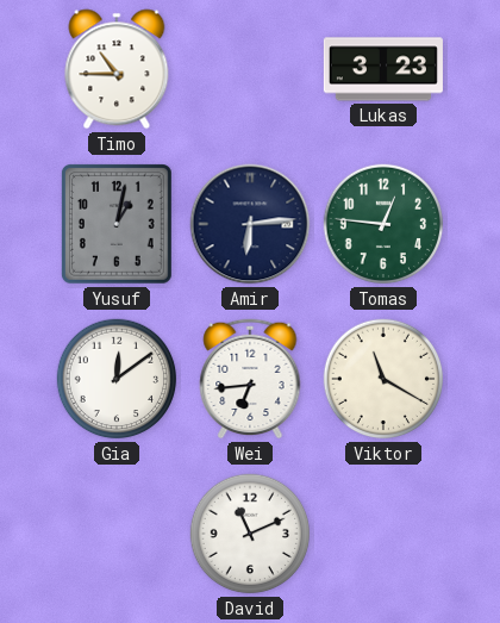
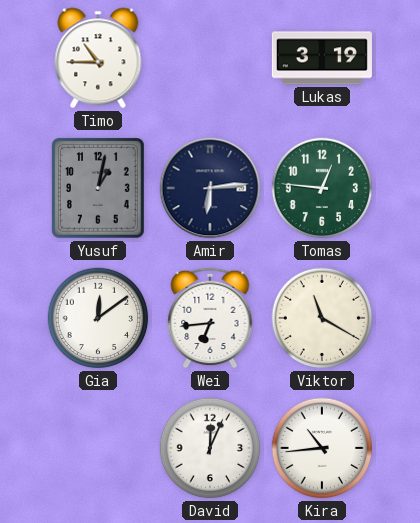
Lukas: 3:23 -> 3:19 (322, 58)
David: 11:11 -> 12:04 (210, 448)
Kira: none -> 10:44 (322, 448)
